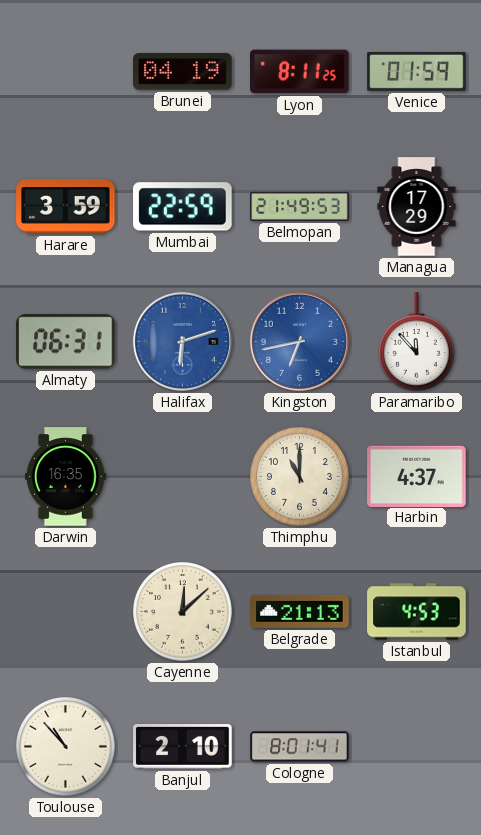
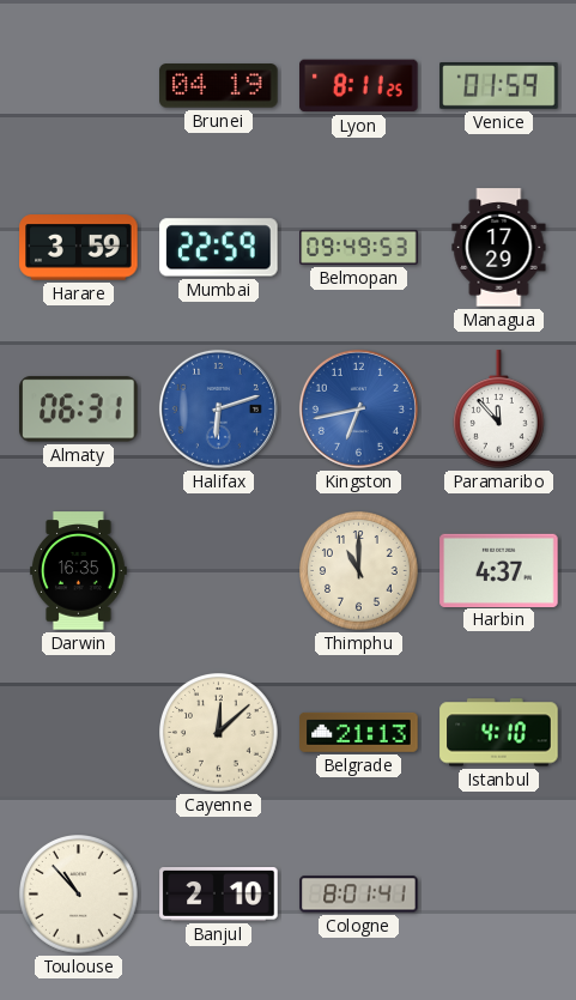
Belmopan: 21:49 -> 09:49 (359, 247)
Istanbul: 4:53 -> 4:10 (499, 733)
